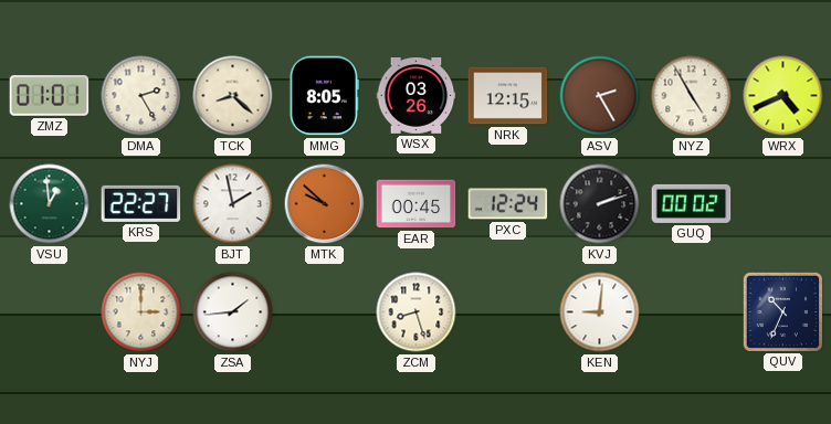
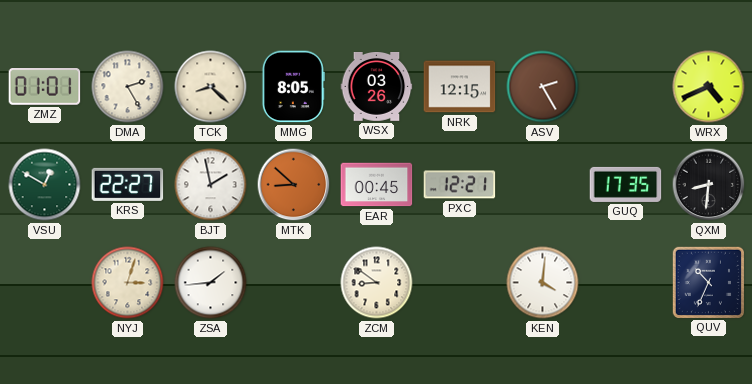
NYZ: 4:55 -> none (692, 96)
VSU: 12:59 -> 12:50 (45, 185)
MTK: 9:52 -> 8:52 (294, 185)
PXC: 12:24 -> 12:21 (460, 185)
KVJ: 2:12 -> none (600, 204)
GUQ: 00:02 -> 17:35 (626, 184)
QXM: none -> 8:31 (709, 185)
NYJ: 3:00 -> 3:03 (128, 283)
ZCM: 8:27 -> 8:51 (377, 283)
KEN: 9:01 -> 4:01 (543, 283)
